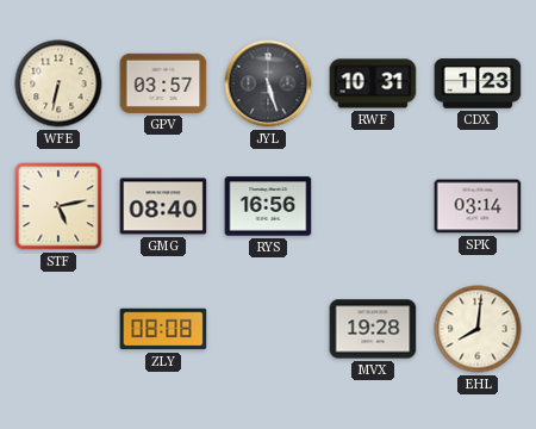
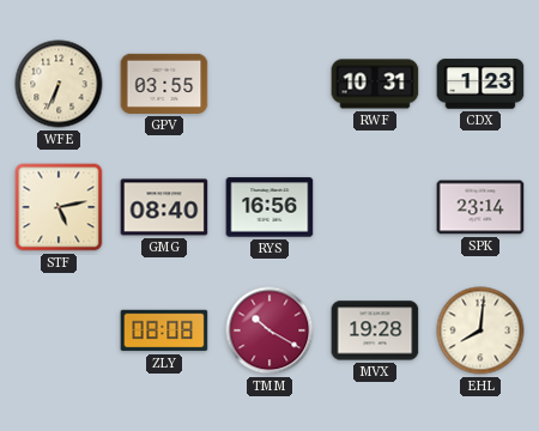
WFE: 6:32 -> 6:34 (59, 84)
GPV: 03:57 -> 03:55 (164, 84)
JYL: 5:27 -> none (268, 83)
SPK: 03:14 -> 23:14 (480, 207)
TMM: none -> 10:20 (269, 330)
